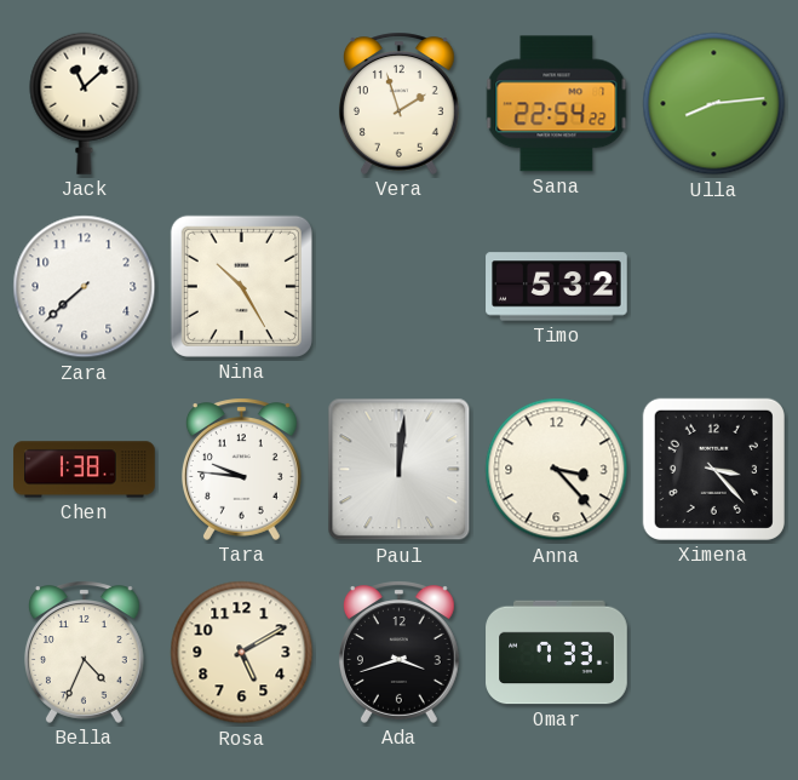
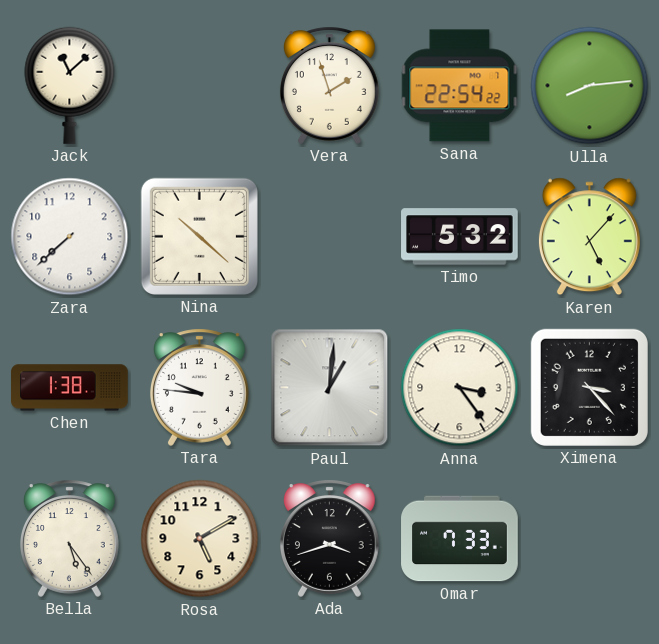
Nina: 10:25 -> 10:22 (199, 236)
Karen: none -> 5:07 (589, 237)
Paul: 12:01 -> 1:01 (330, 388)
Anna: 3:23 -> 3:24 (460, 388)
Bella: 4:34 -> 5:24 (69, 538)
